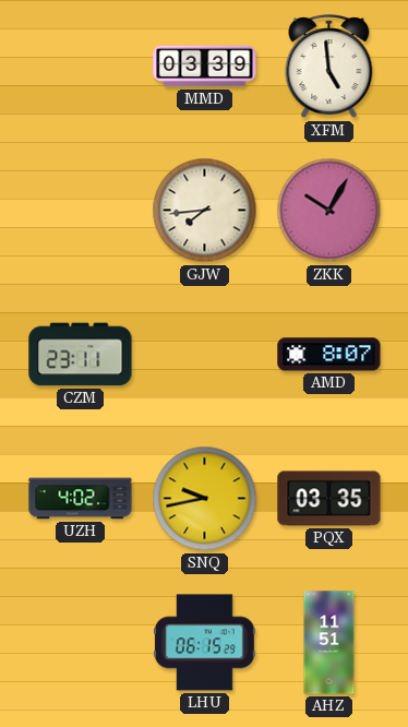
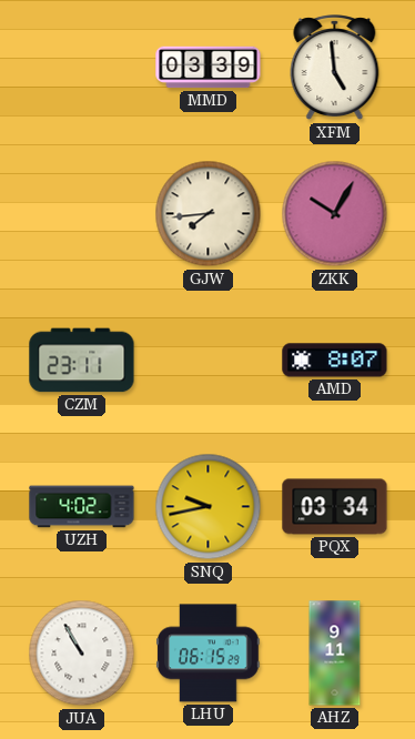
PQX: 03:35 -> 03:34 (335, 507)
JUA: none -> 10:55 (82, 654)
AHZ: 11:51 -> 9:11 (335, 654)
